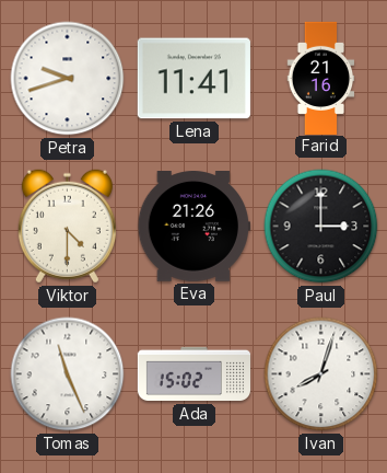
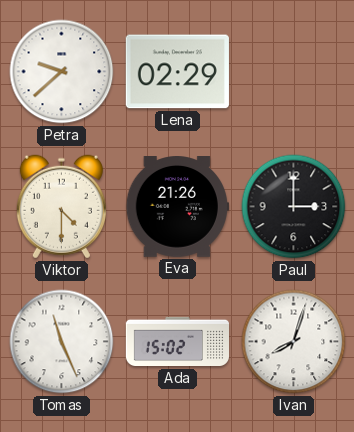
Petra: 9:42 -> 9:38 (62, 72)
Lena: 11:41 -> 02:29 (177, 72)
Farid: 21:16 -> none (321, 78)
